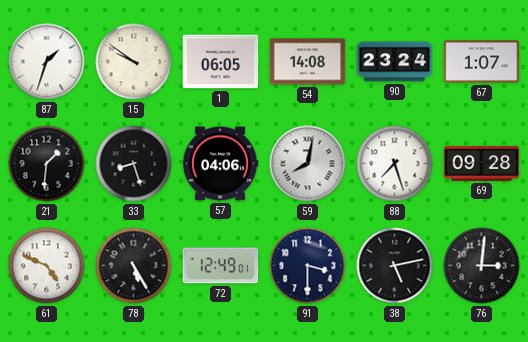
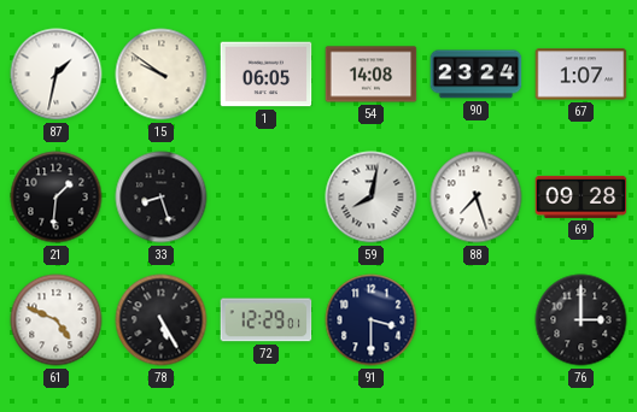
87: 1:33 -> 1:32 (57, 75)
57: 04:06 -> none (220, 164)
72: 12:49 -> 12:29 (267, 320)
38: 5:13 -> none (395, 266)
76: 3:01 -> 3:00 (582, 320)
